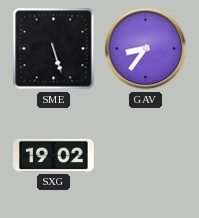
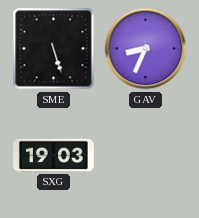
GAV: 8:36 -> 8:34 (146, 49)
SXG: 19:02 -> 19:03 (54, 155)
